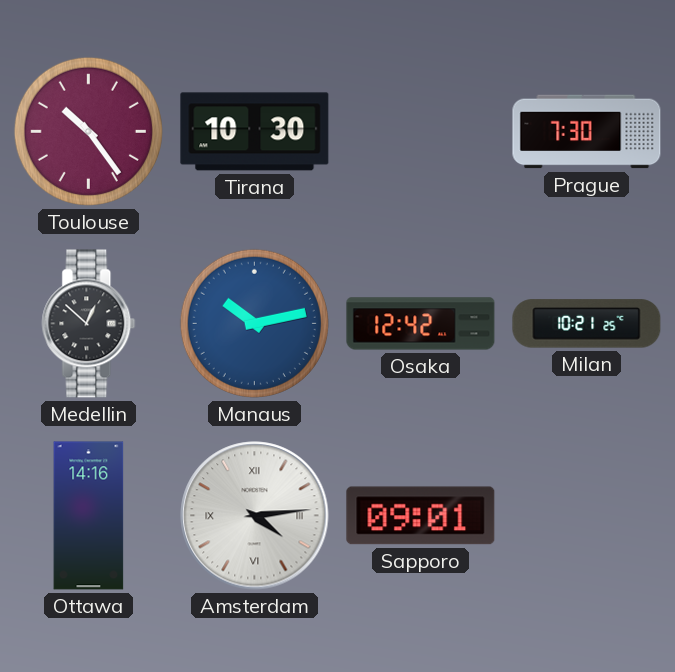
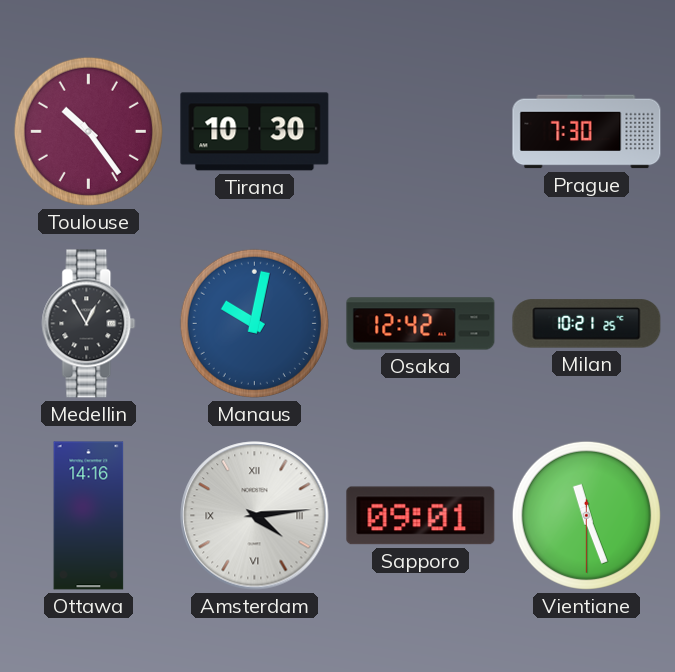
Medellin: 12:52 -> 12:55 (89, 324)
Manaus: 10:13 -> 10:02 (254, 323)
Vientiane: none -> 11:26 (586, 515)
